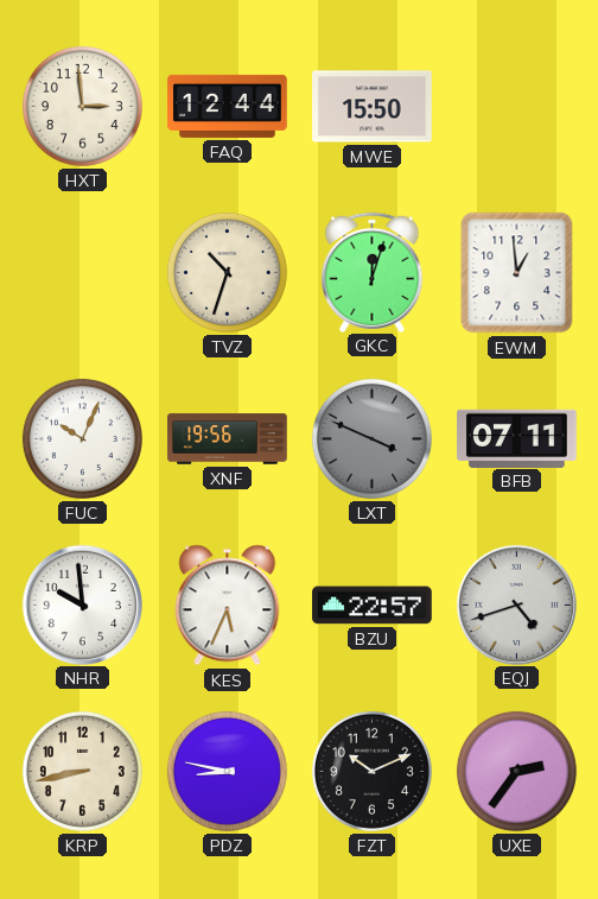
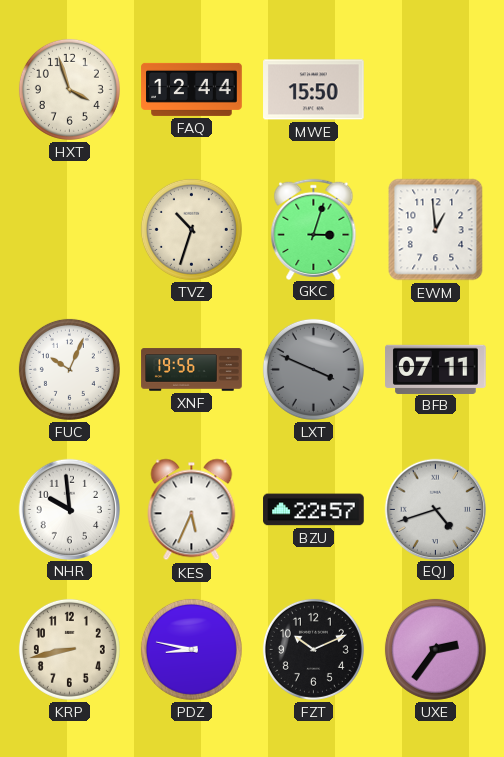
HXT: 2:59 -> 3:57 (69, 89)
GKC: 12:03 -> 3:03 (314, 229)
